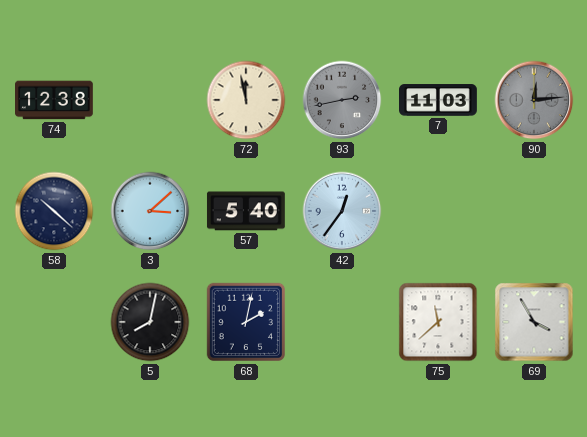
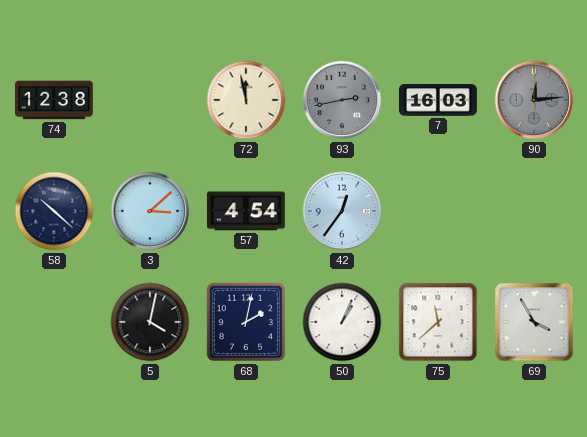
7: 11:03 -> 16:03 (438, 100)
57: 5:40 -> 4:54 (246, 211)
5: 8:02 -> 4:02 (150, 322)
50: none -> 1:04 (342, 322)
